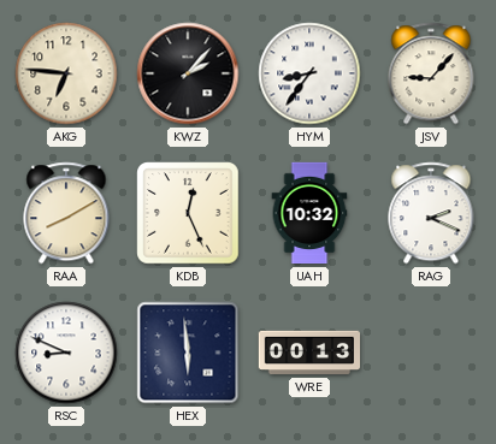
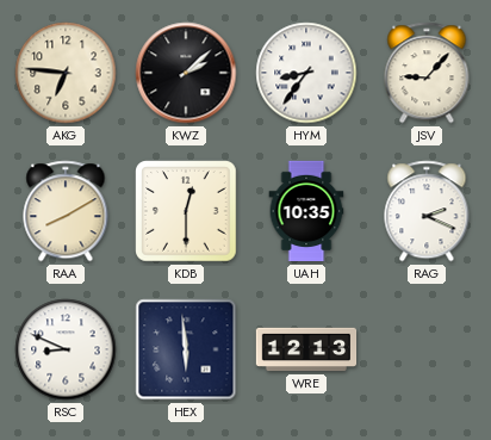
KWZ: 2:07 -> 2:08 (186, 73)
KDB: 12:26 -> 12:30 (186, 211)
UAH: 10:32 -> 10:35 (306, 211)
WRE: 00:13 -> 12:13 (306, 349)
